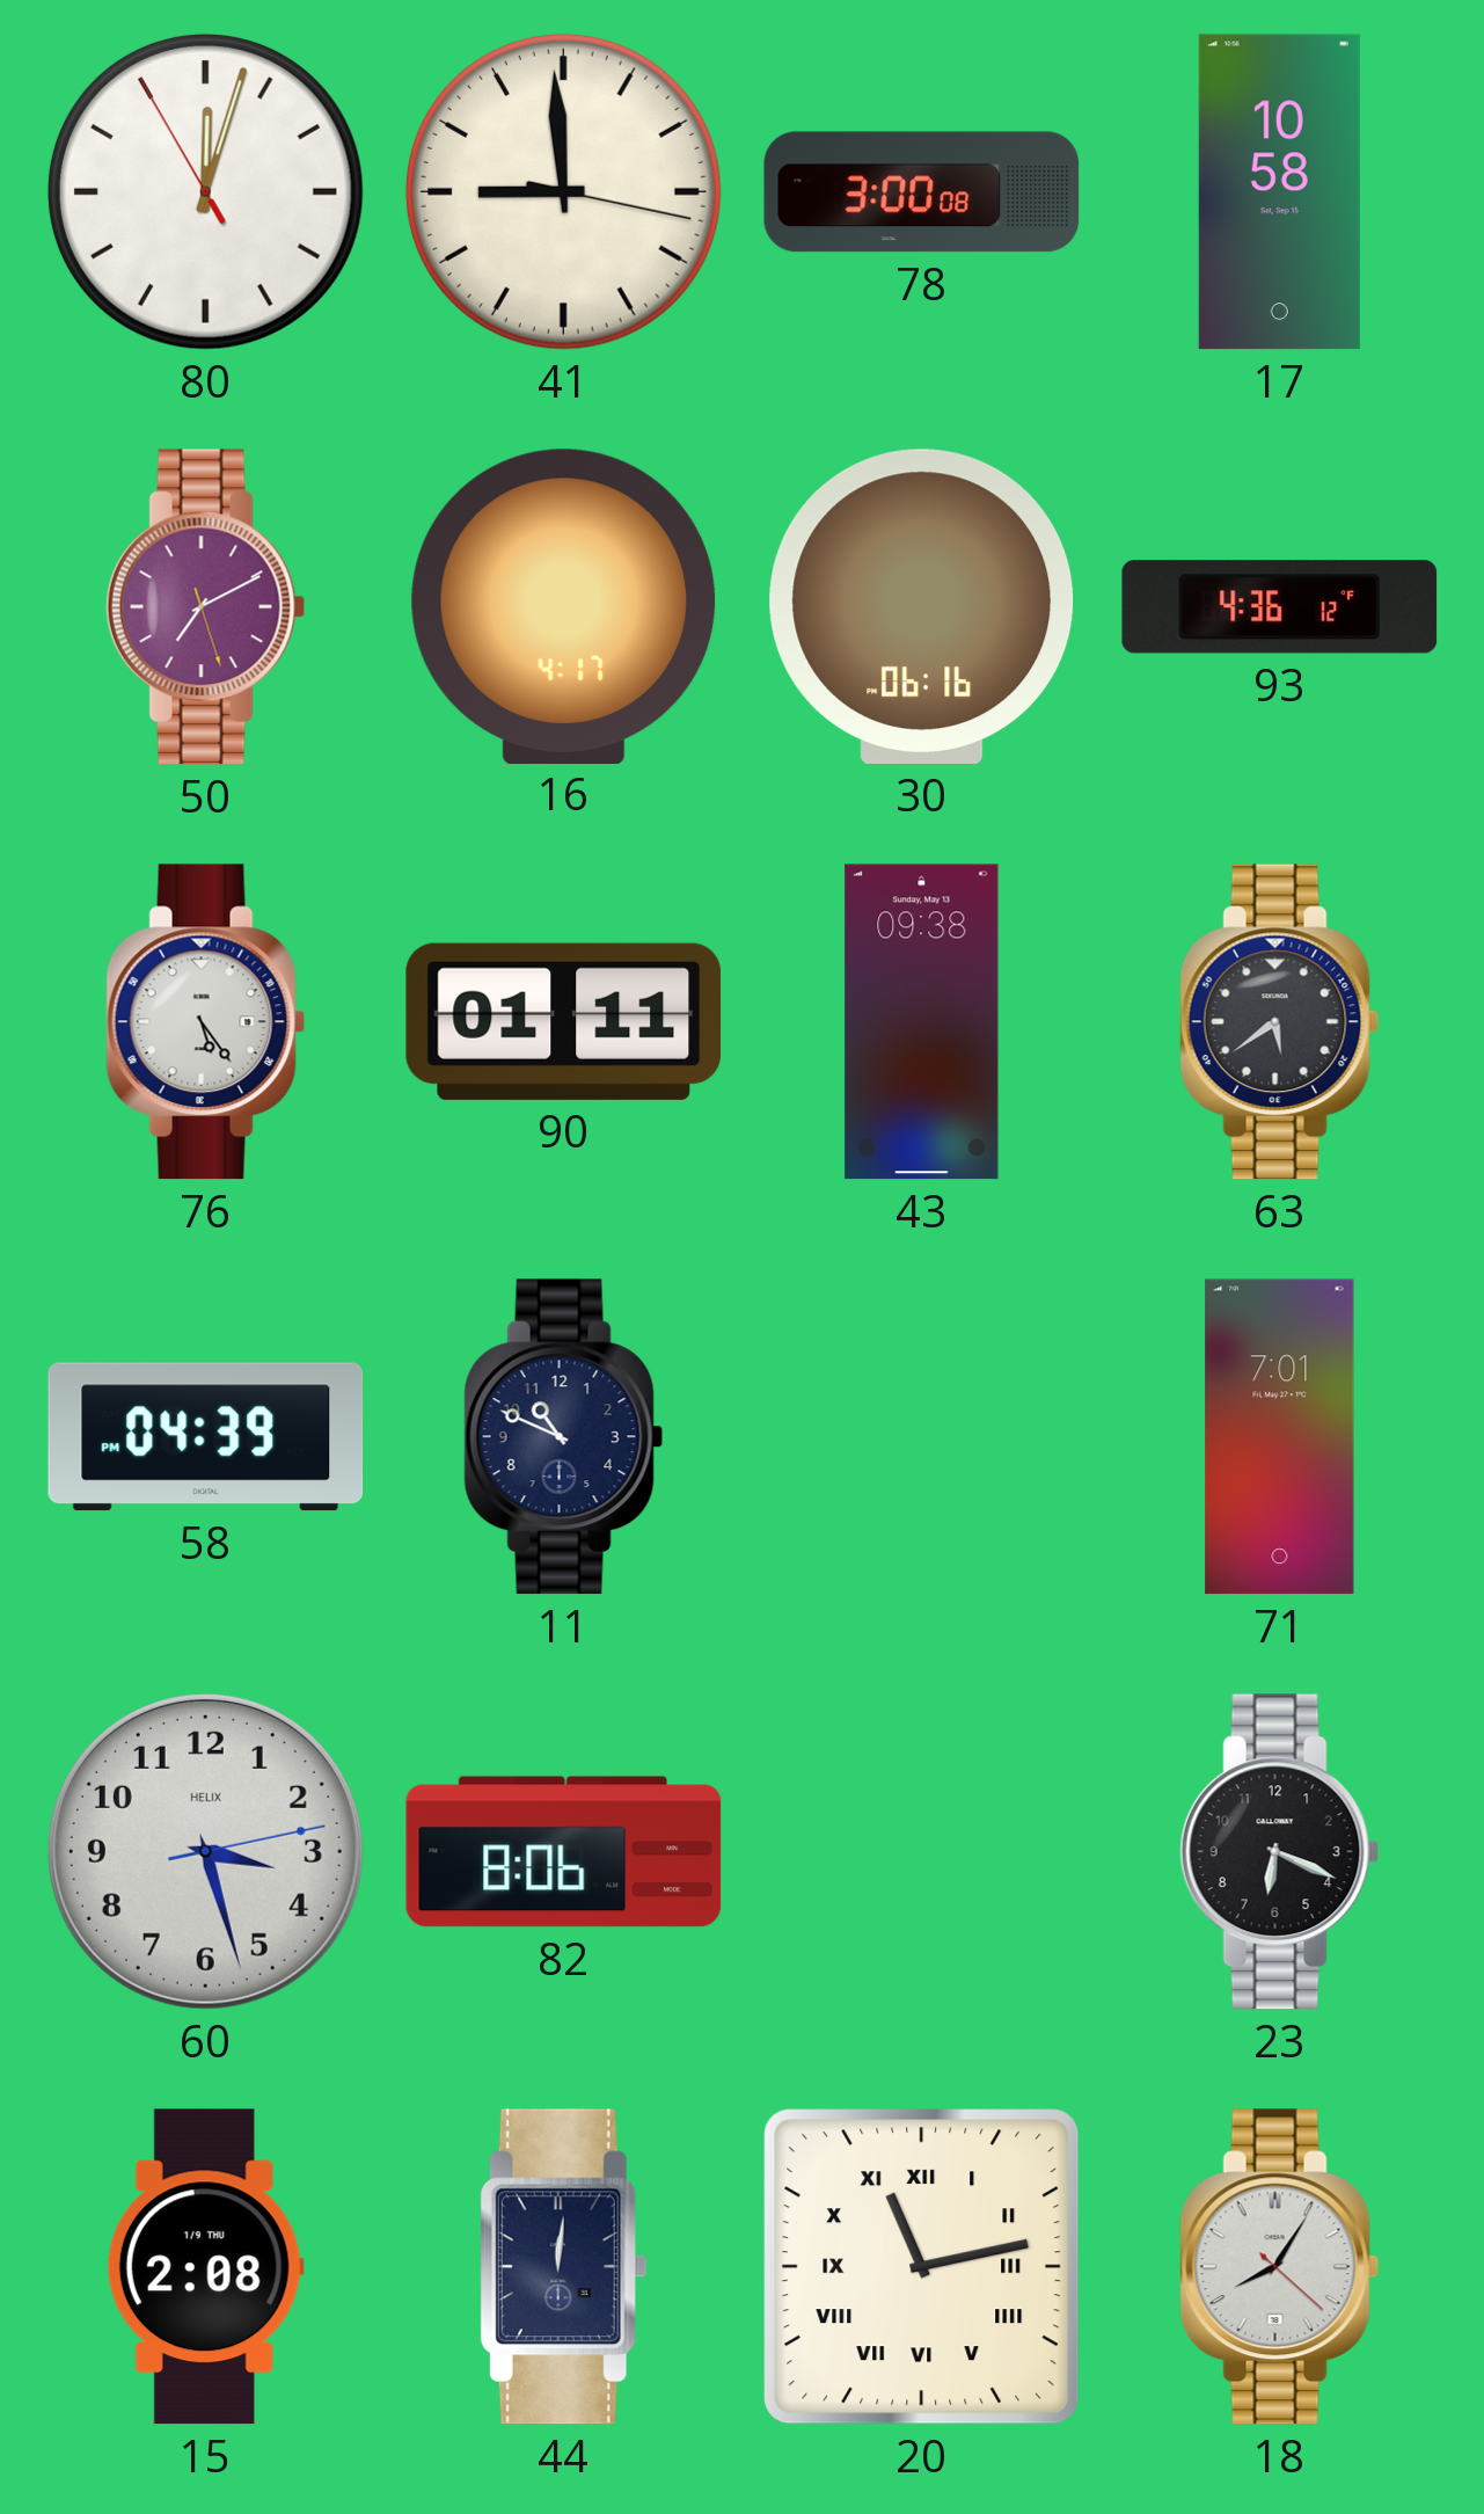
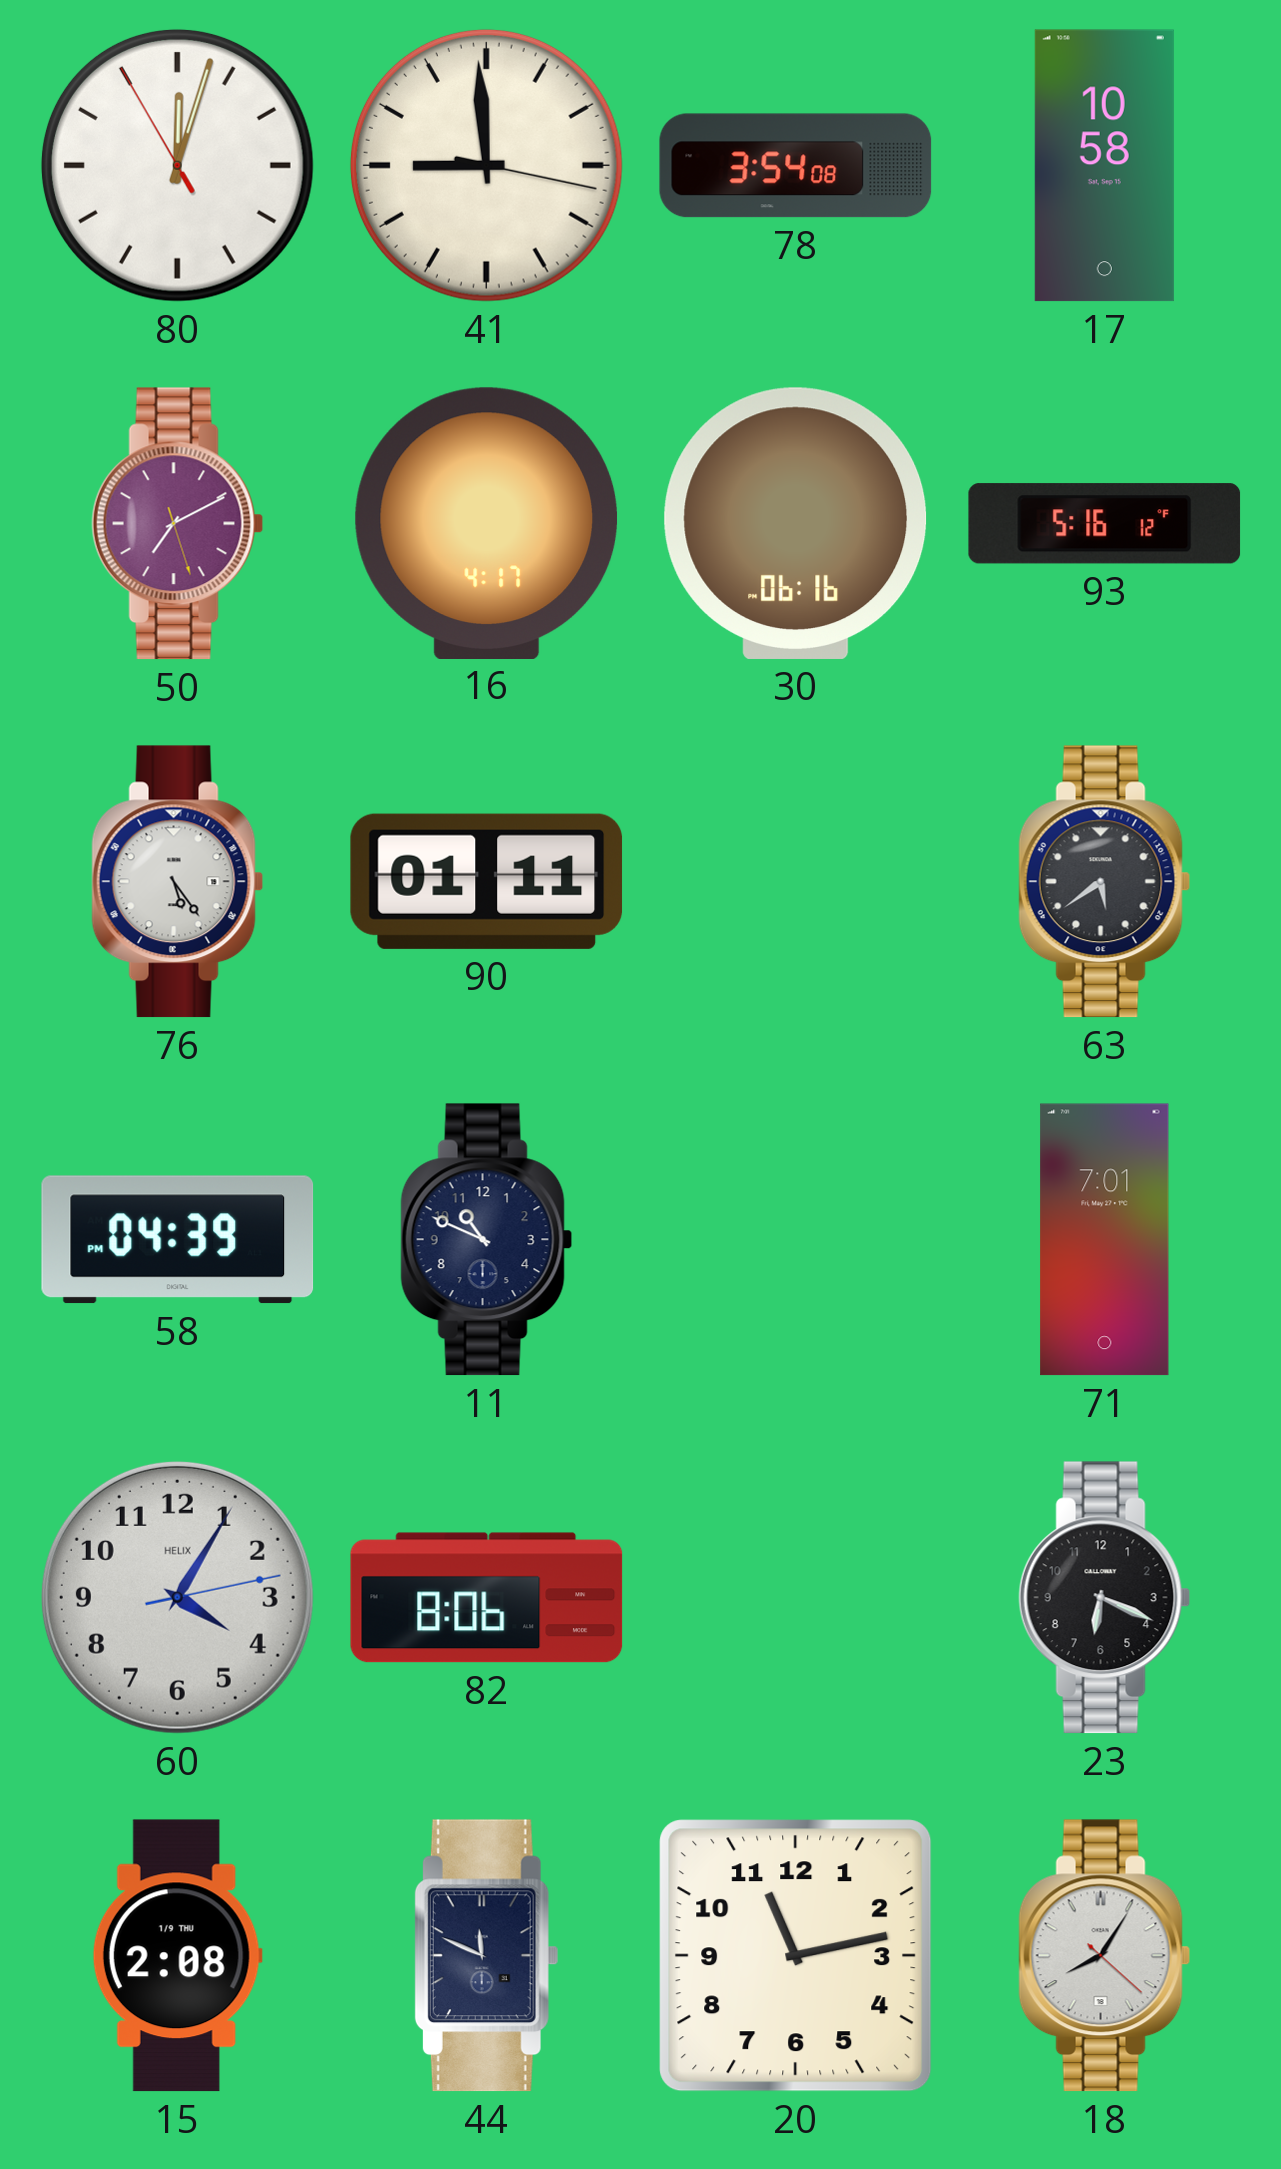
78: 3:00 -> 3:54 (796, 166)
93: 4:36 -> 5:16 (1105, 524)
43: 09:38 -> none (922, 1022)
60: 3:27 -> 4:05 (177, 1597)
44: 12:01 -> 11:49 (486, 1956)
20 numerals: Roman -> Arabic (796, 1956)
